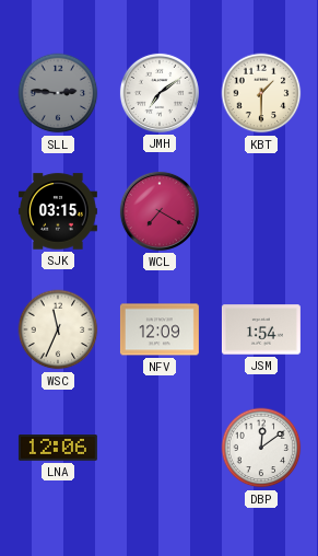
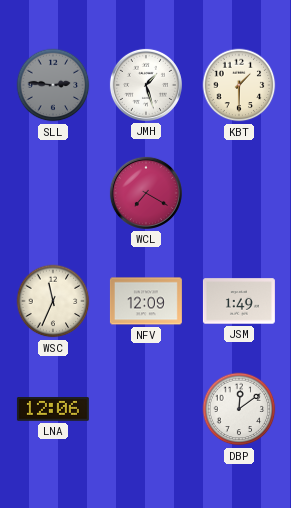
JMH: 7:09 -> 1:27 (146, 85)
SJK: 03:15 -> none (58, 211)
JSM: 1:54 -> 1:49 (239, 301)
